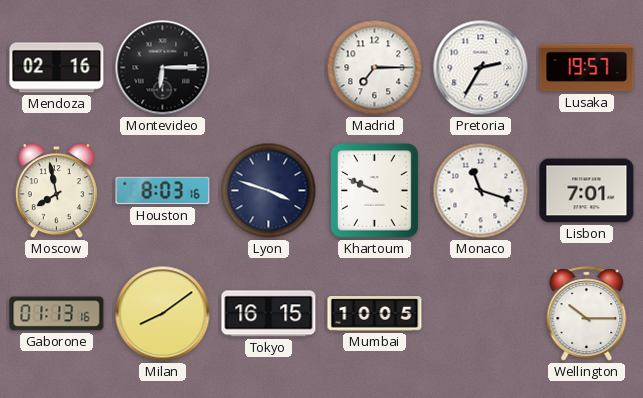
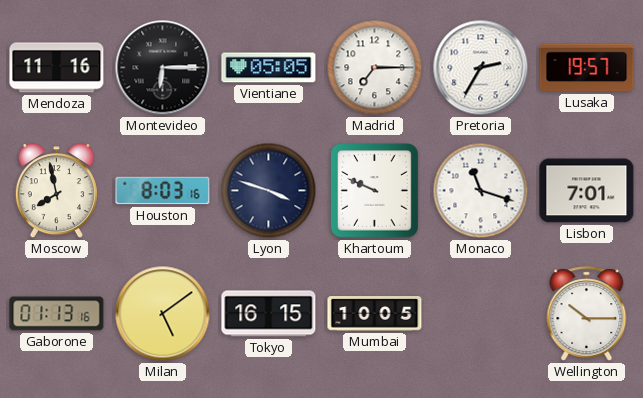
Mendoza: 02:16 -> 11:16 (57, 68)
Vientiane: none -> 05:05 (269, 68)
Milan: 8:09 -> 5:09 (163, 314)
